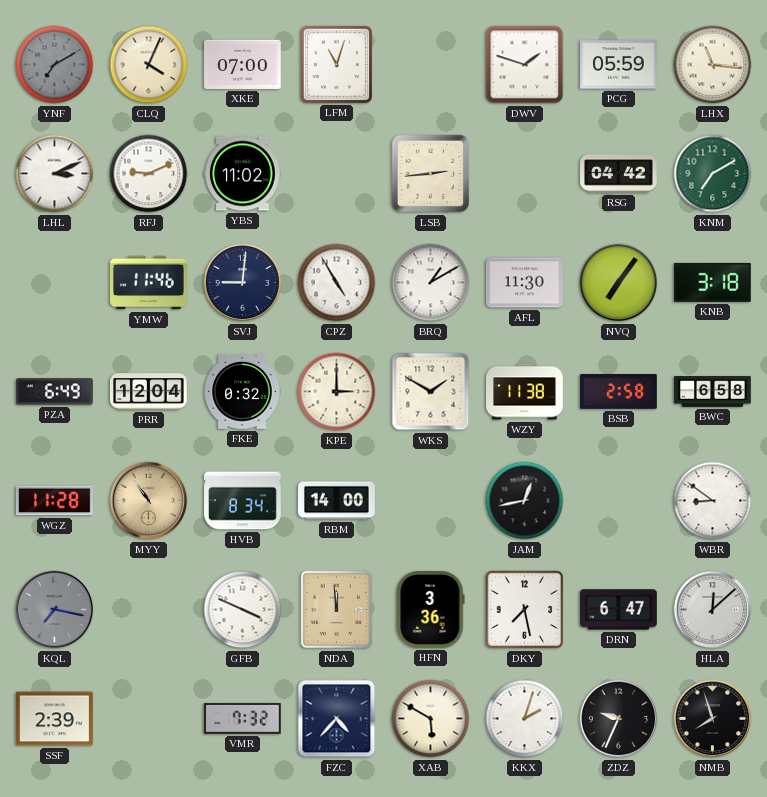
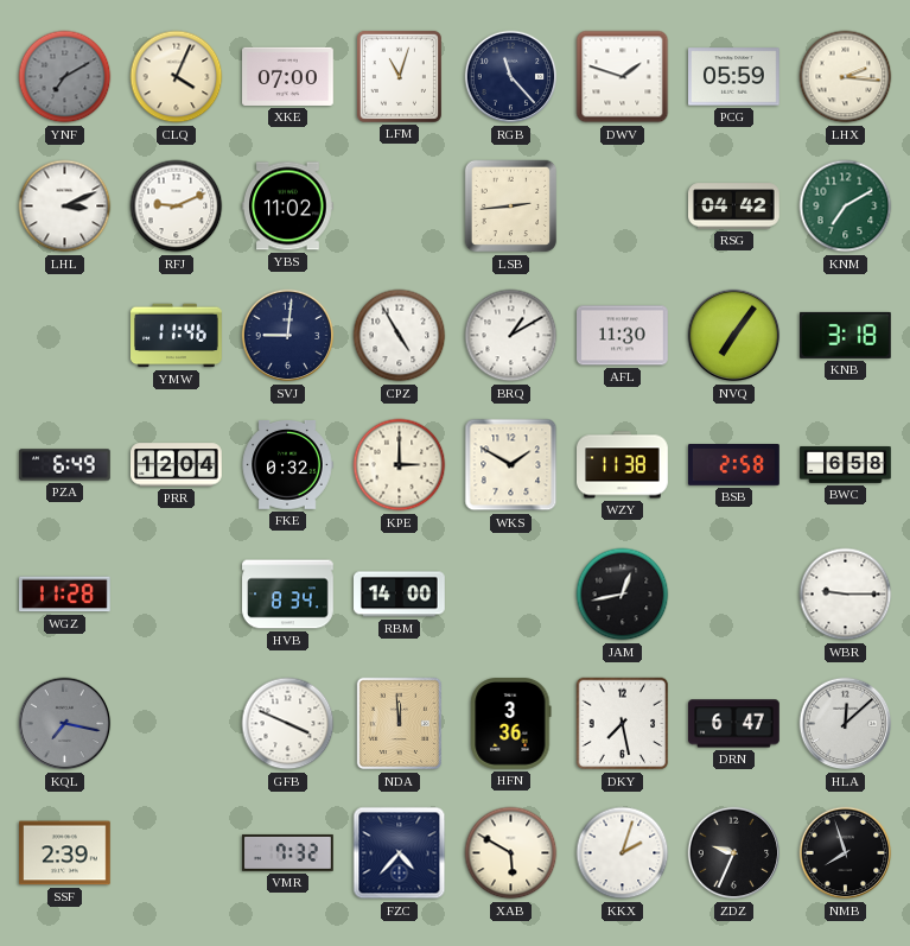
RGB: none -> 11:23 (511, 77)
LHX: 11:16 -> 2:16 (846, 77)
MYY: 10:54 -> none (149, 501)
WBR: 8:51 -> 9:15 (846, 595)
